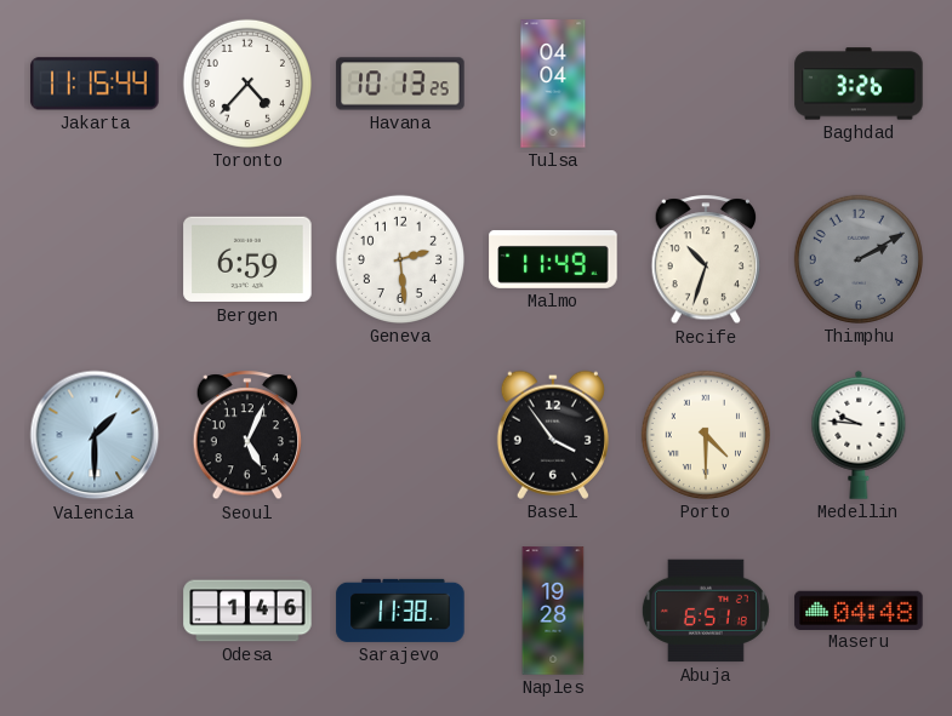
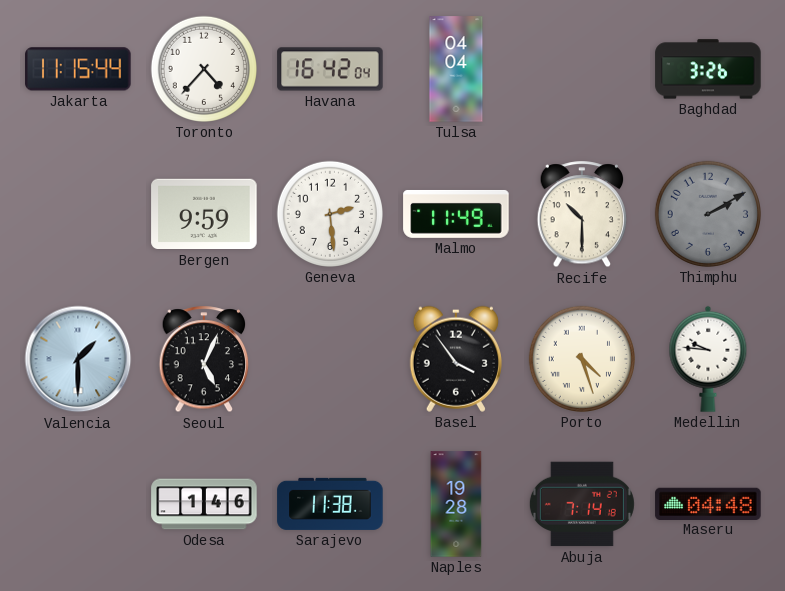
Havana: 10:13 -> 16:42 (330, 69)
Bergen: 6:59 -> 9:59 (204, 214)
Recife: 10:33 -> 10:30 (582, 215)
Porto: 4:30 -> 4:27 (582, 359)
Abuja: 6:51 -> 7:14 (582, 504)
